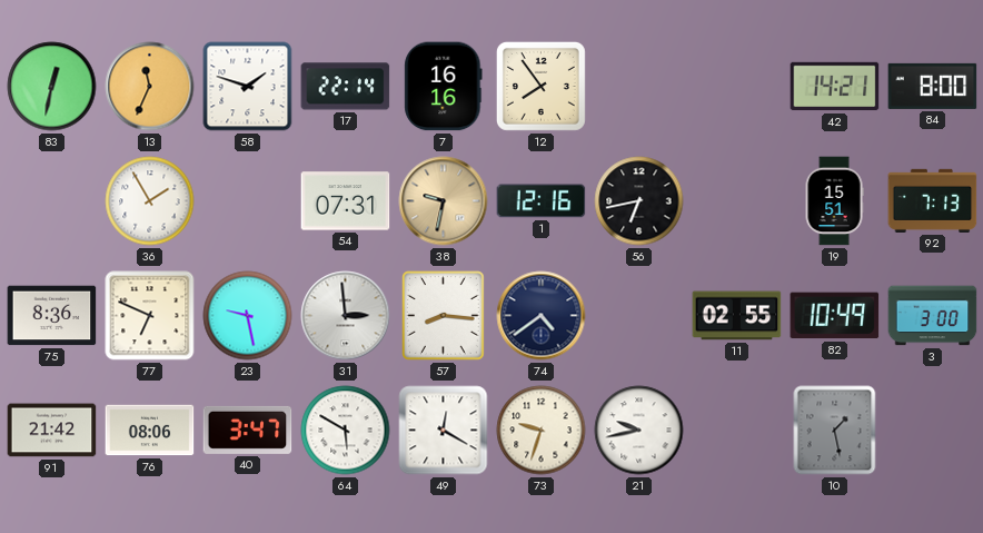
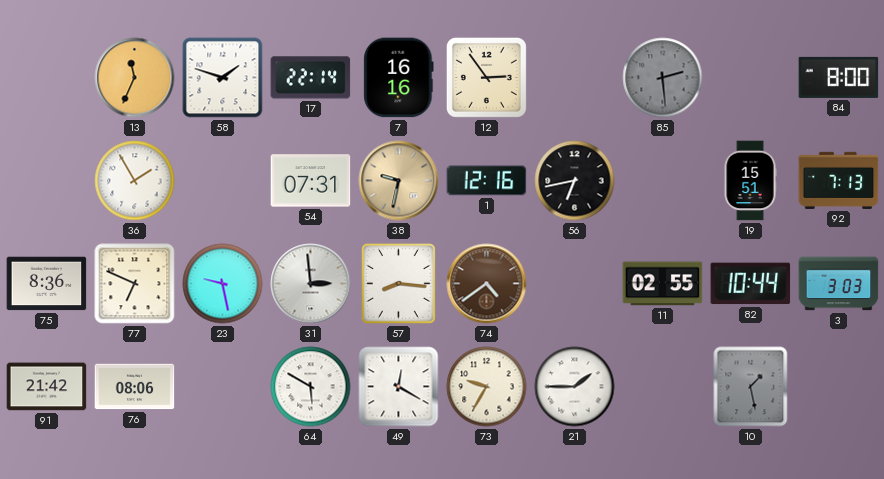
83: 12:32 -> none (52, 87)
12: 7:54 -> 2:54 (486, 77)
85: none -> 2:29 (663, 78)
42: 14:21 -> none (835, 87)
74 dial: navy -> brown (487, 284)
82: 10:49 -> 10:44 (751, 284)
3: 3:00 -> 3:03 (839, 284)
40: 3:47 -> none (248, 430)
73: 9:33 -> 9:35 (487, 387)
21: 9:43 -> 1:45 (575, 387)
